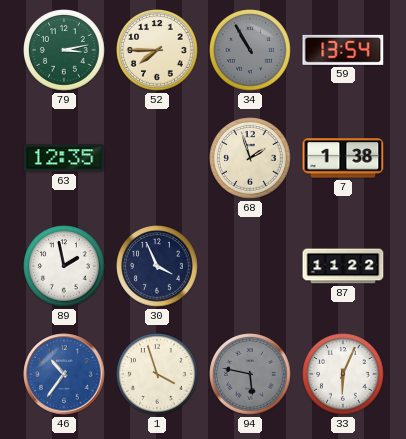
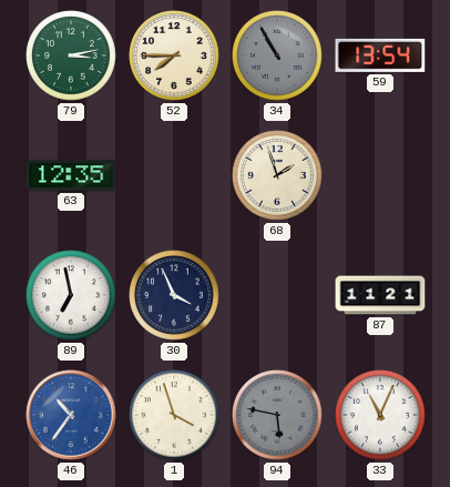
7: 1:38 -> none (343, 158)
89: 1:58 -> 6:58 (72, 296)
87: 11:22 -> 11:21 (380, 295)
33: 6:04 -> 11:04 (381, 416)
